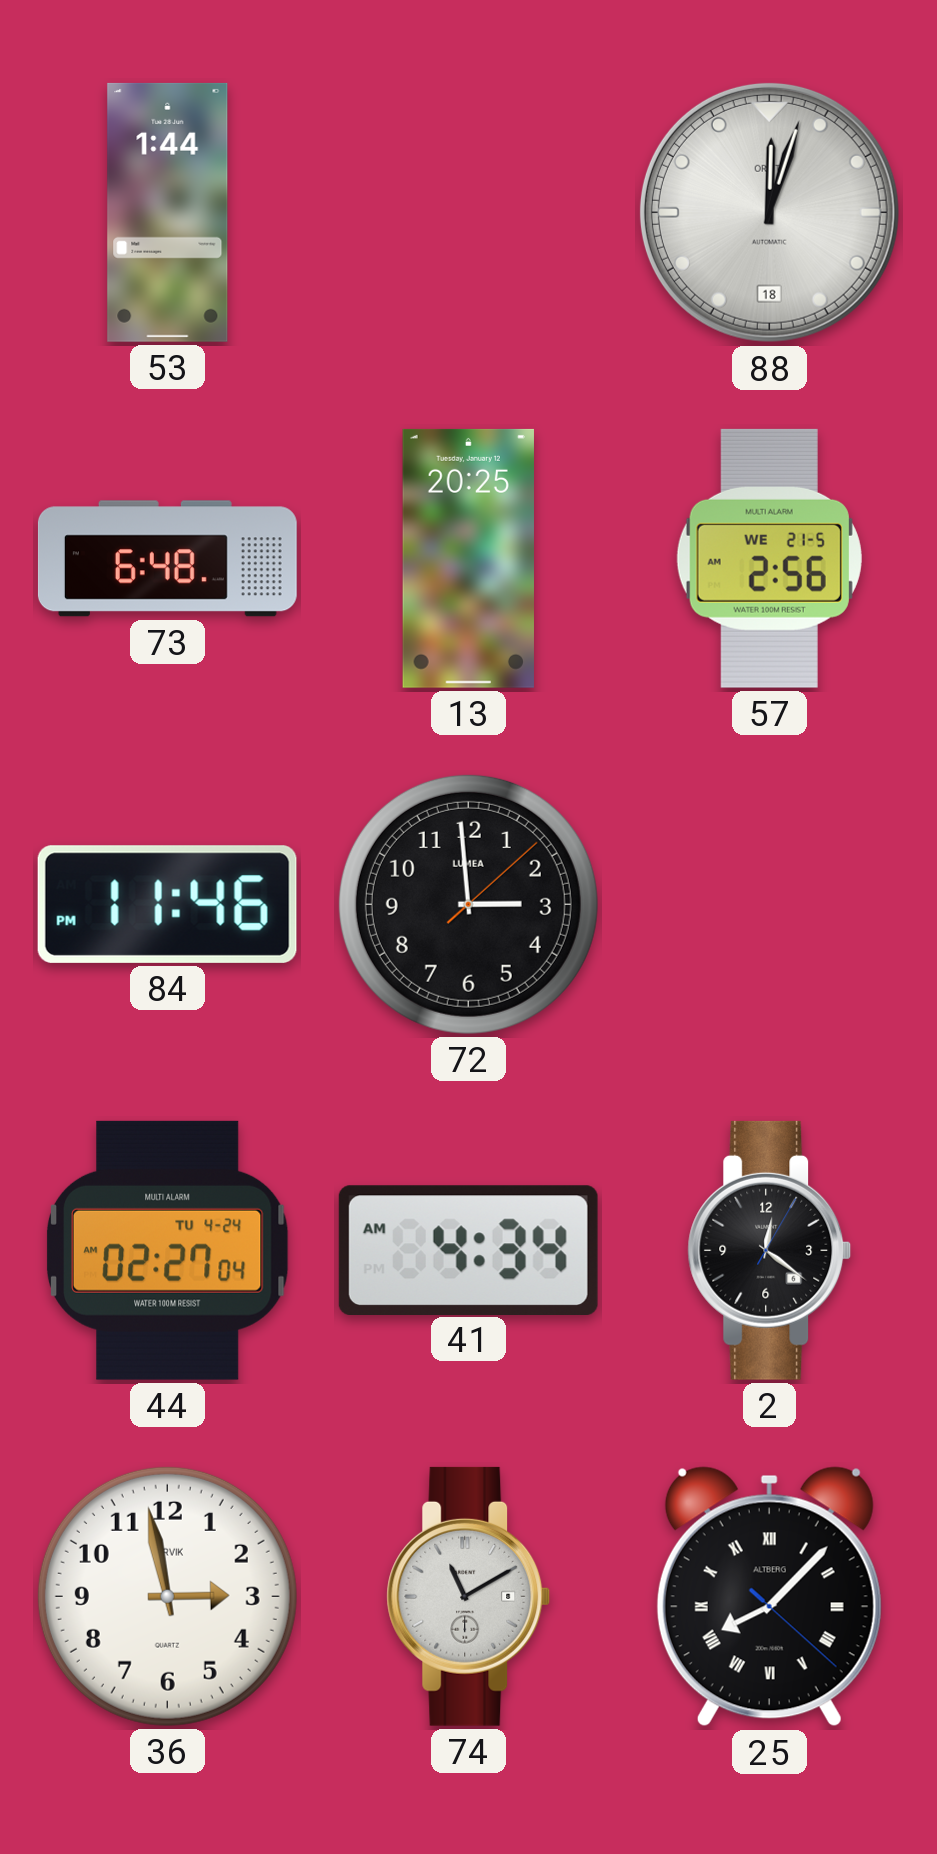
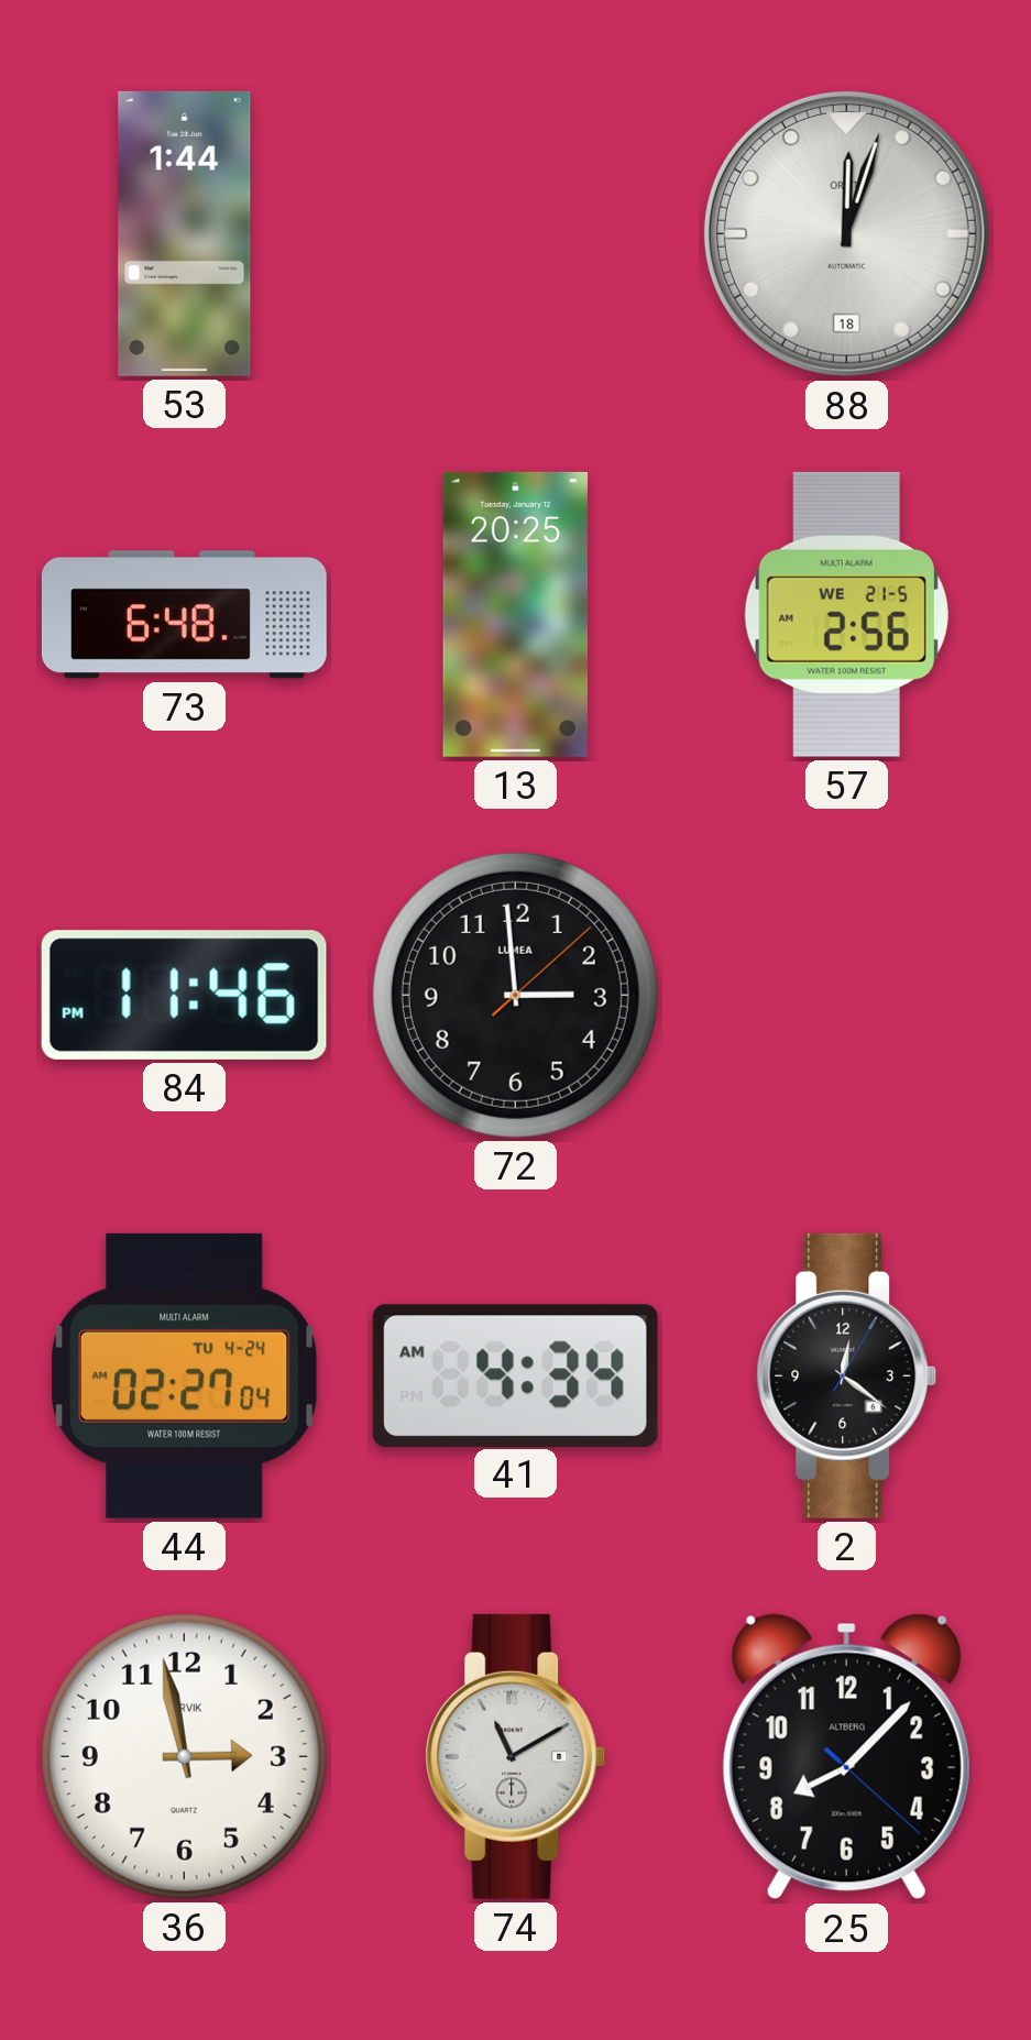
25 numerals: Roman -> Arabic (846, 1757)
